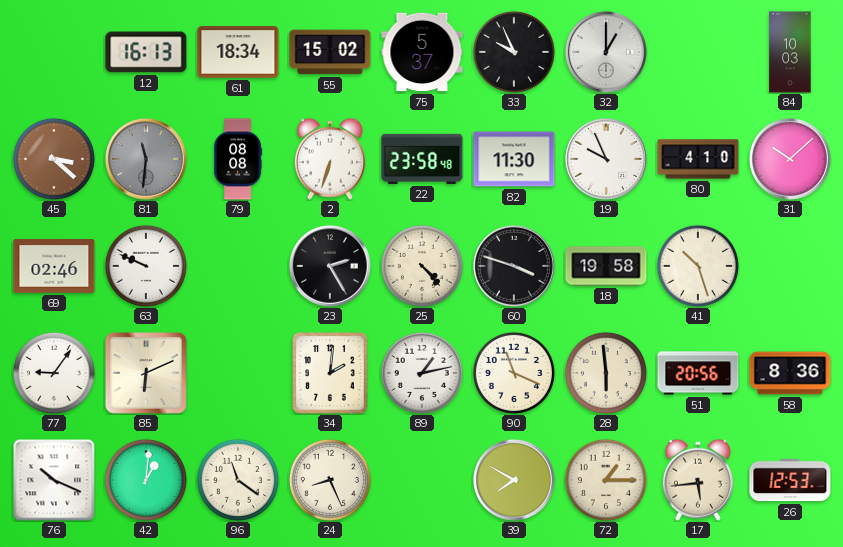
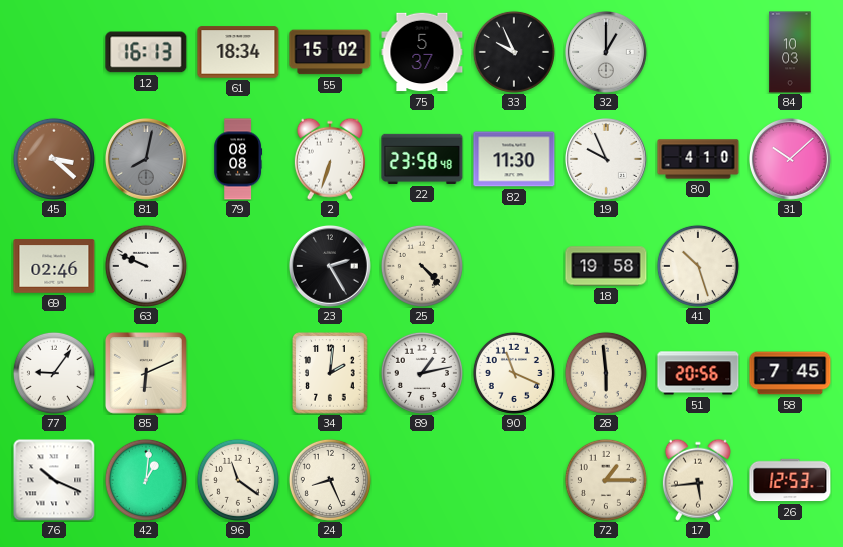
81: 11:31 -> 8:02 (147, 160)
60: 3:48 -> none (515, 267)
58: 8:36 -> 7:45 (790, 373)
39: 7:50 -> none (515, 481)
